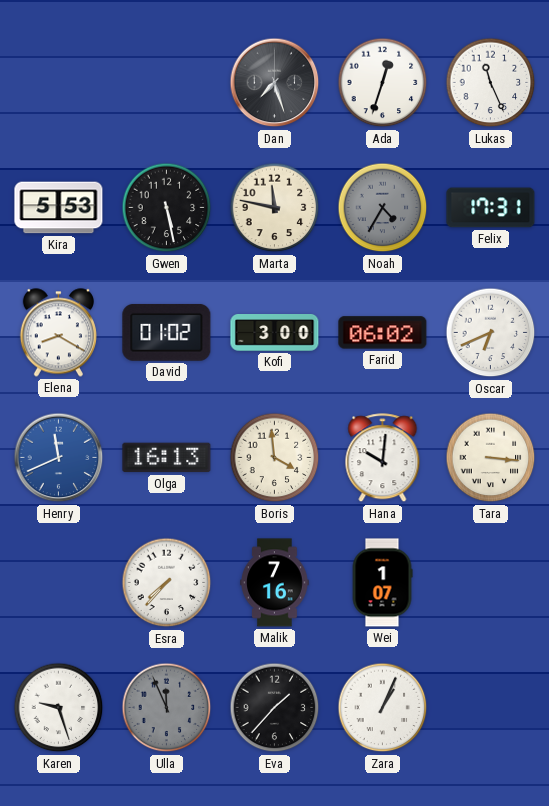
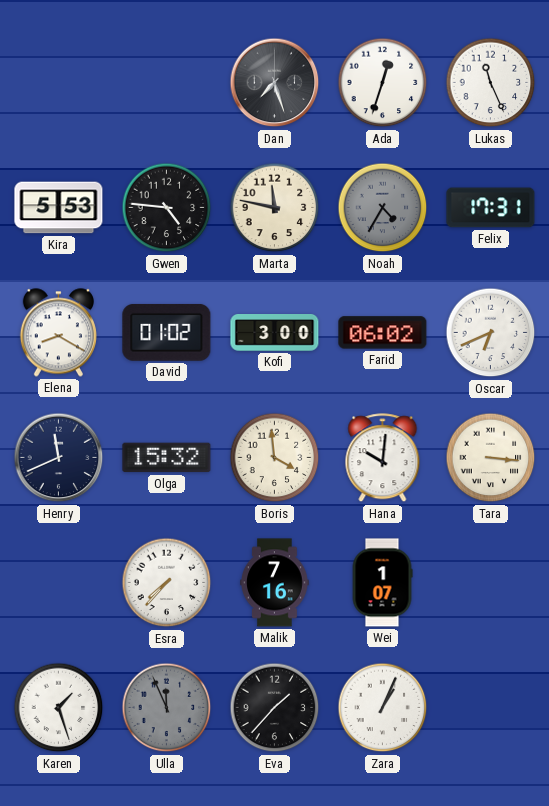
Gwen: 5:28 -> 4:46 (167, 208)
Henry dial: blue -> navy (59, 458)
Olga: 16:13 -> 15:32 (167, 458)
Karen: 9:27 -> 1:27 (59, 708)
